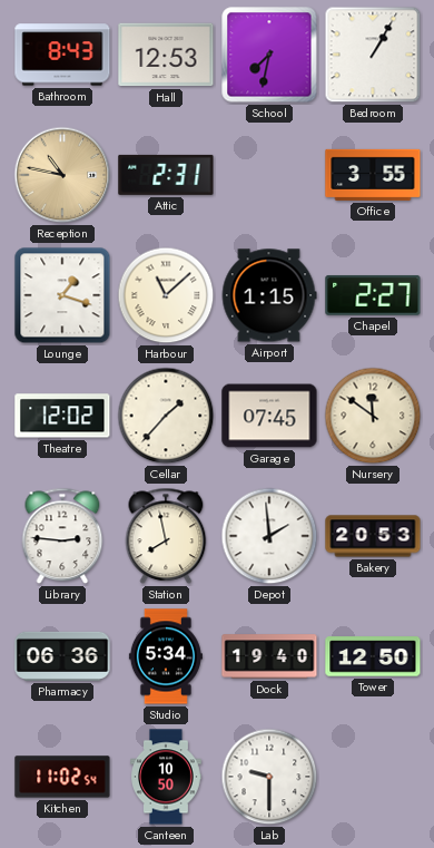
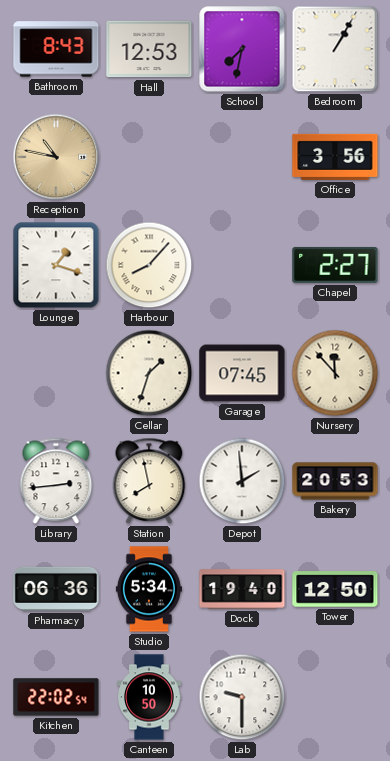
Attic: 2:31 -> none (166, 175)
Office: 3:55 -> 3:56 (335, 157)
Harbour: 11:08 -> 8:07 (149, 265)
Airport: 1:15 -> none (269, 295)
Theatre: 12:02 -> none (62, 416)
Cellar: 1:37 -> 1:33 (149, 373)
Nursery: 11:51 -> 11:53 (335, 373)
Library: 2:46 -> 2:44 (56, 481)
Kitchen: 11:02 -> 22:02 (56, 697)
